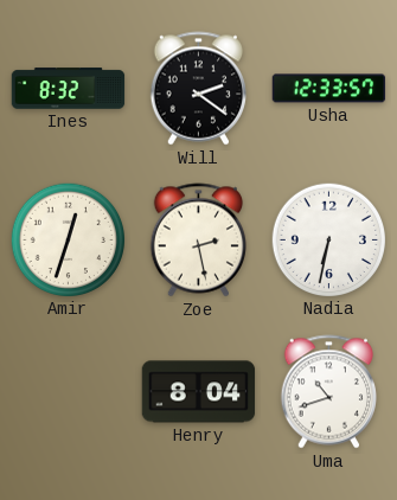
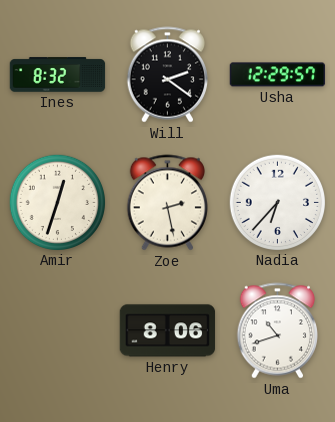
Usha: 12:33 -> 12:29 (278, 75)
Nadia: 6:32 -> 6:37 (277, 202)
Henry: 8:04 -> 8:06 (168, 331)
